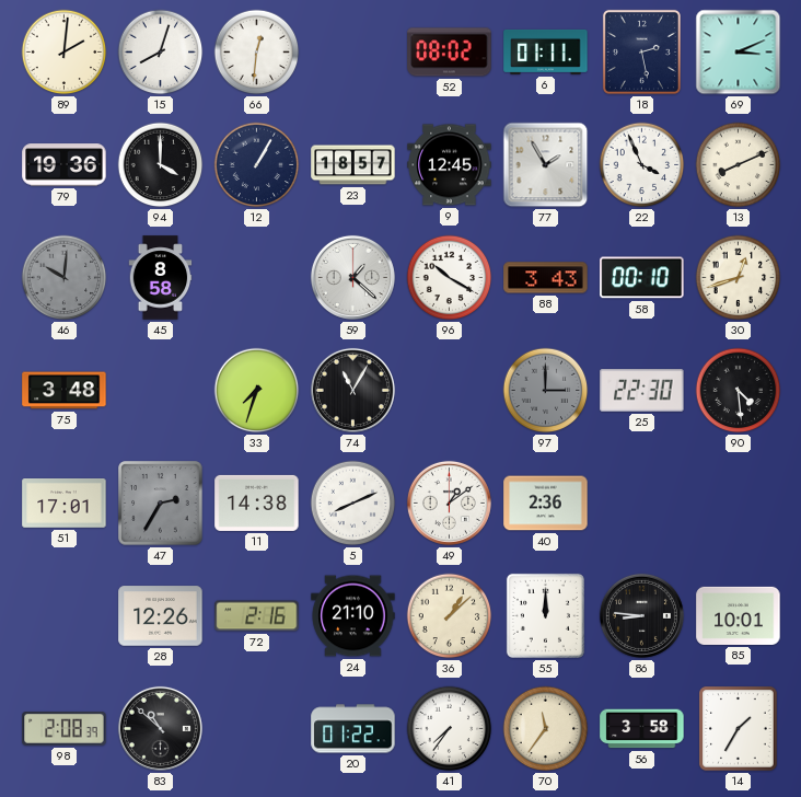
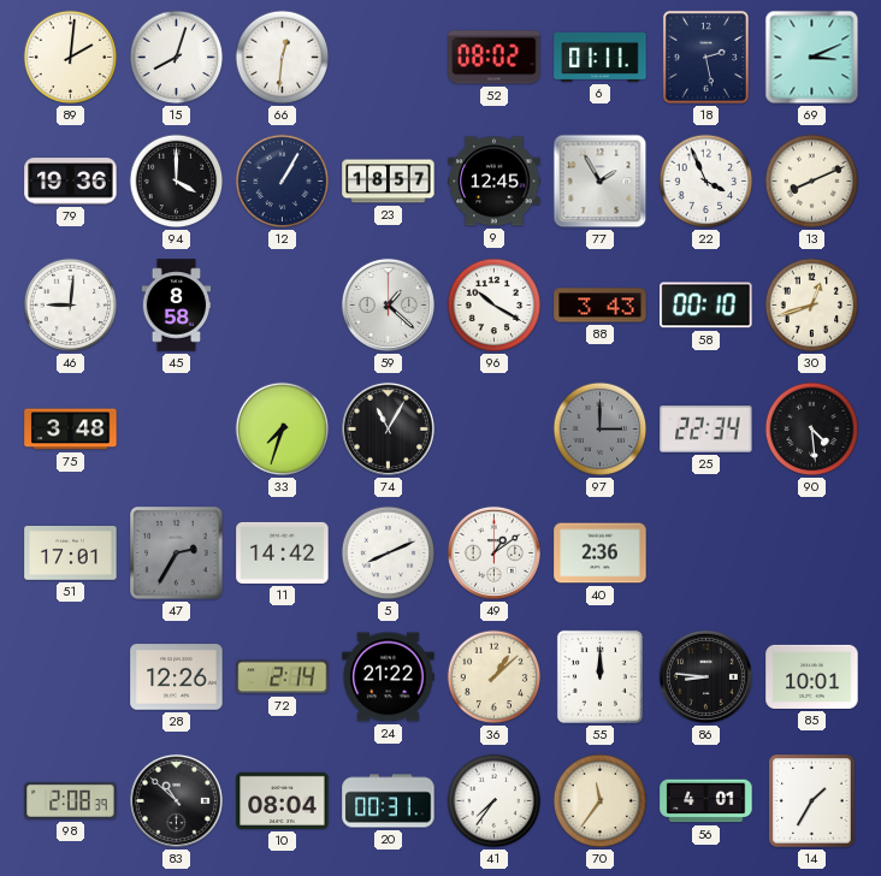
46: 10:01 -> 9:01 (71, 306)
46 dial: grey -> white (71, 306)
25: 22:30 -> 22:34 (706, 430)
11: 14:38 -> 14:42 (283, 552)
72: 2:16 -> 2:14 (283, 677)
24: 21:10 -> 21:22 (389, 677)
10: none -> 08:04 (283, 800)
20: 01:22 -> 00:31 (389, 801)
56: 3:58 -> 4:01 (706, 801)
